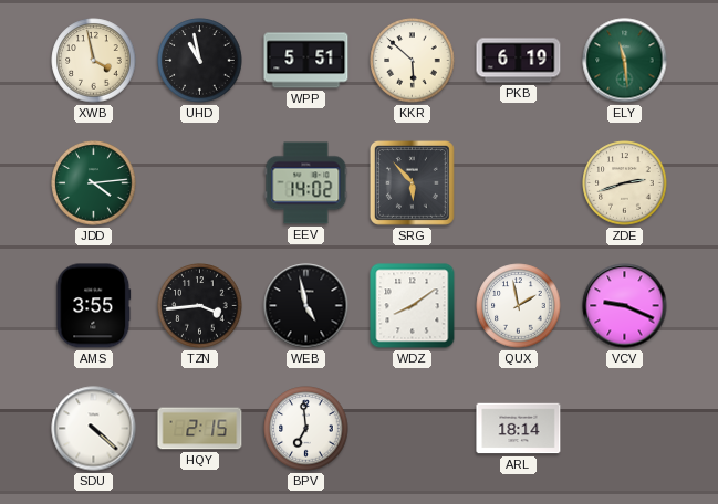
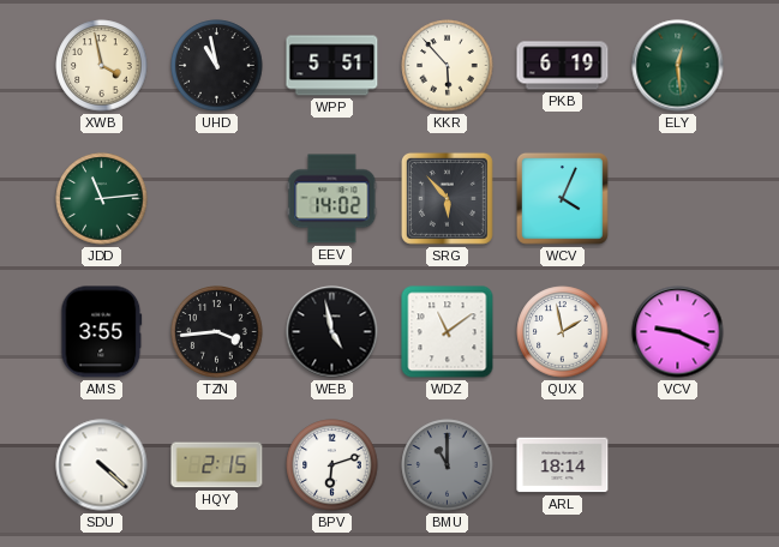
KKR: 5:52 -> 5:53 (448, 66)
ELY: 11:29 -> 12:29 (678, 66)
JDD: 4:14 -> 11:14 (102, 199)
WCV: none -> 4:04 (562, 198)
ZDE: 2:42 -> none (625, 183)
WDZ: 8:09 -> 11:09 (448, 332)
BPV: 6:59 -> 6:12 (332, 465)
BMU: none -> 11:00 (448, 465)
